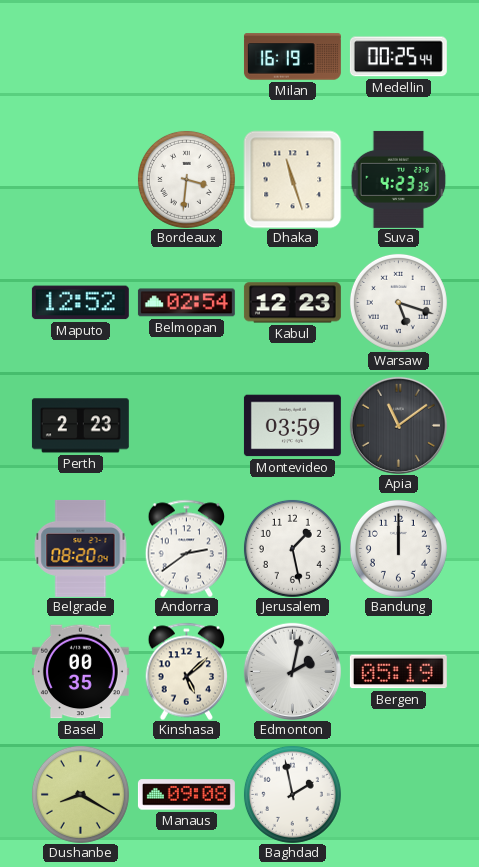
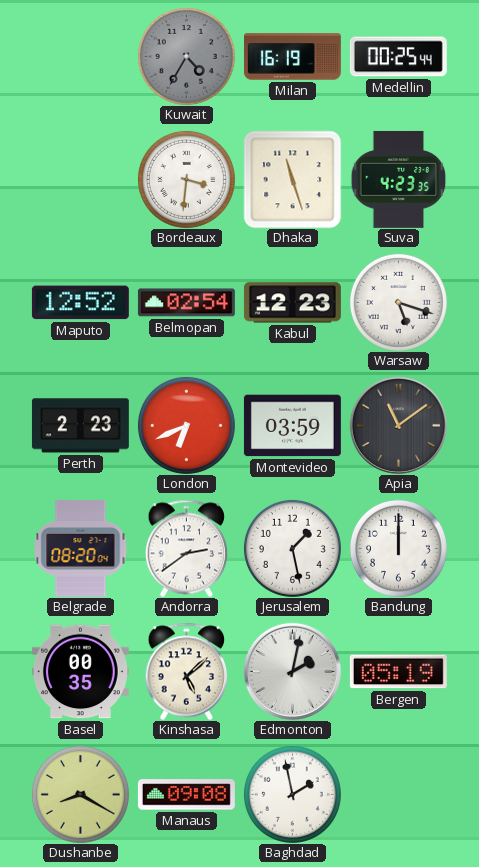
Kuwait: none -> 4:35 (186, 56)
London: none -> 6:41 (186, 425)
